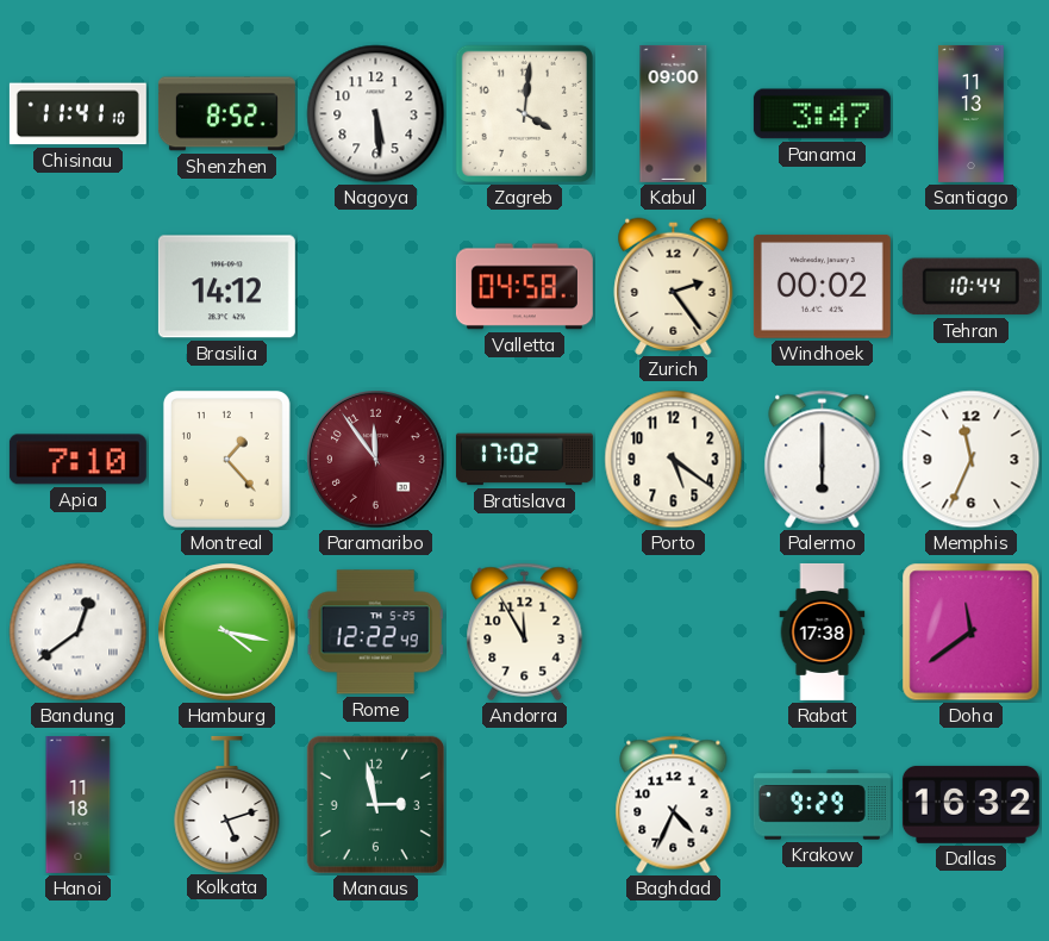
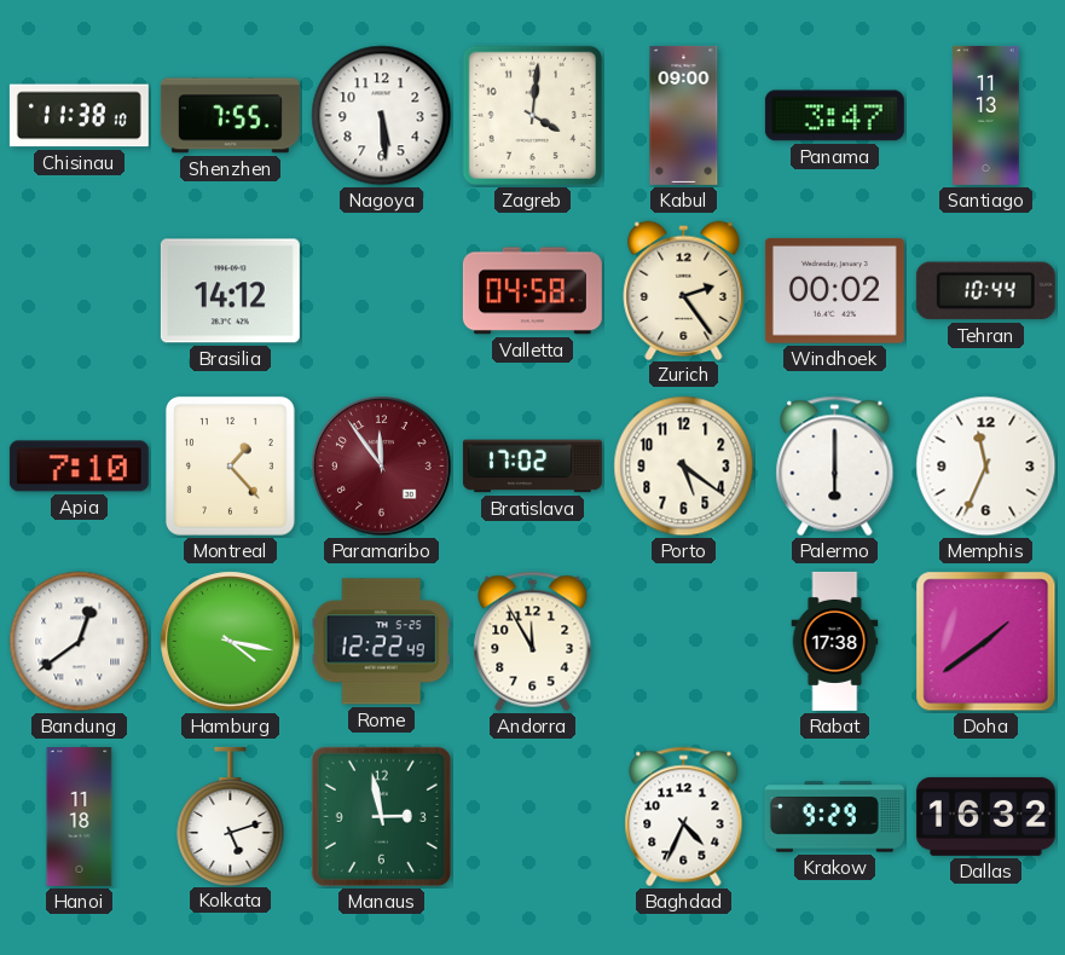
Chisinau: 11:41 -> 11:38 (79, 116)
Shenzhen: 8:52 -> 7:55 (230, 116)
Doha: 11:39 -> 1:39 (986, 642)
